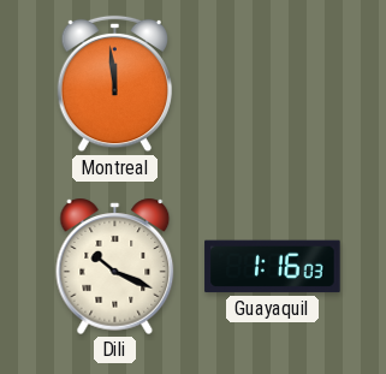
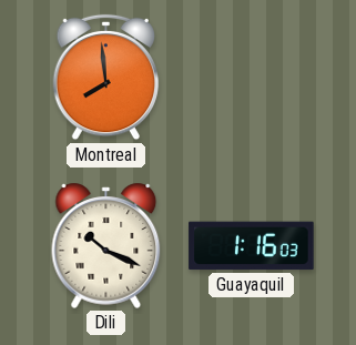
Montreal: 11:59 -> 7:59 (106, 78)
